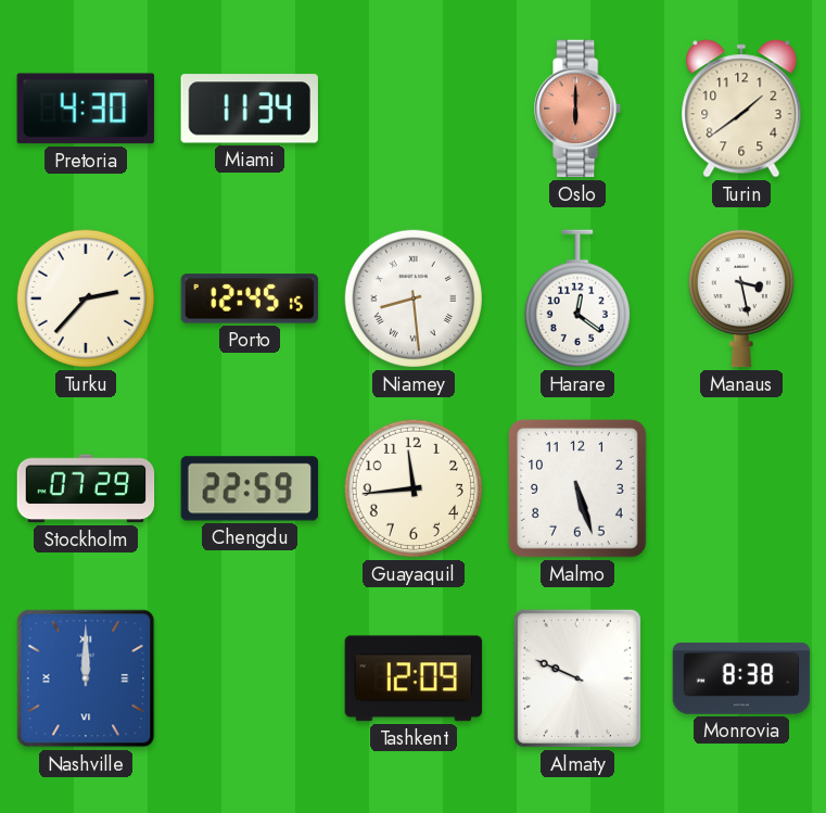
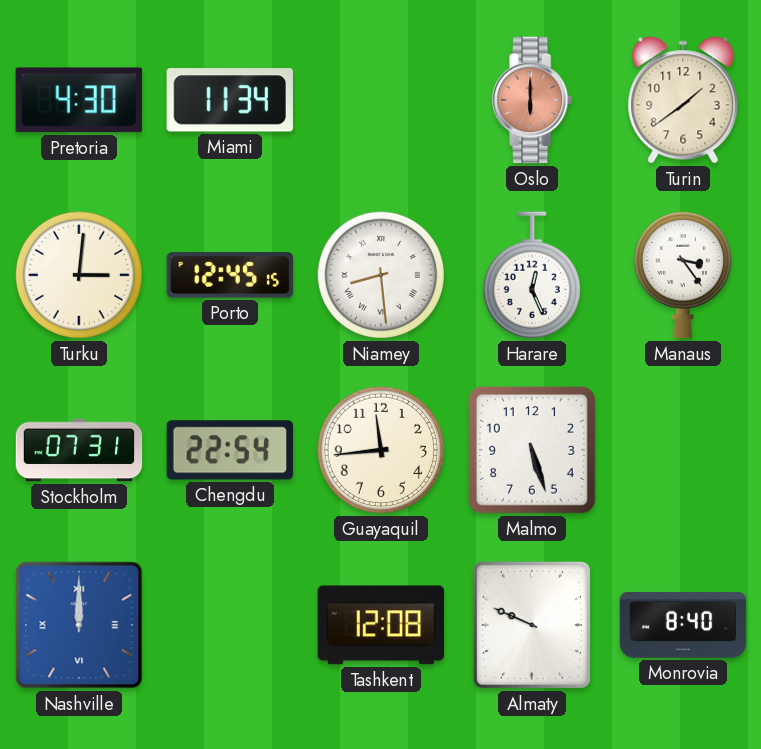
Turku: 2:37 -> 3:01 (79, 275)
Harare: 12:21 -> 12:26 (532, 275)
Manaus: 3:28 -> 3:24 (683, 275)
Stockholm: 07:29 -> 07:31 (79, 450)
Chengdu: 22:59 -> 22:54 (230, 450)
Tashkent: 12:09 -> 12:08 (381, 625)
Monrovia: 8:38 -> 8:40 (683, 625)
